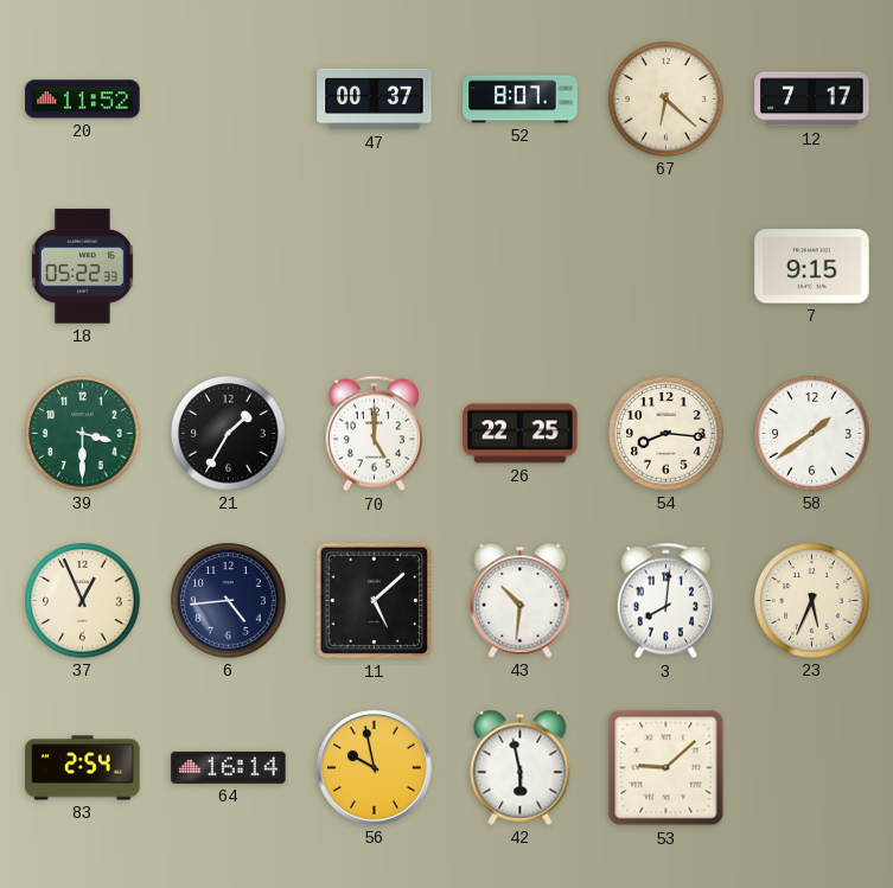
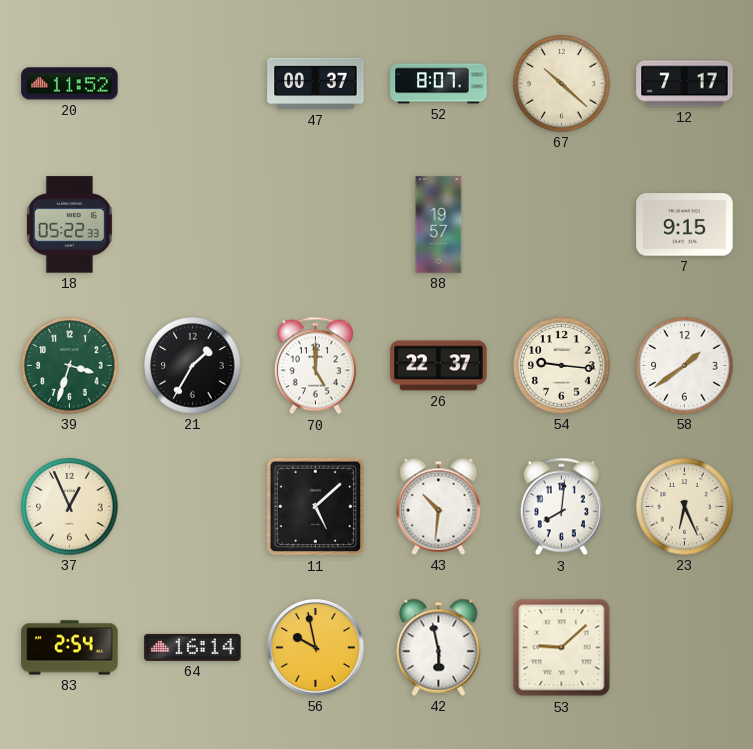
67: 6:22 -> 10:22 (562, 84)
88: none -> 19:57 (439, 225)
39: 3:30 -> 3:33 (70, 366)
26: 22:25 -> 22:37 (439, 366)
54: 8:16 -> 9:16 (562, 366)
6: 4:44 -> none (229, 601)
23: 5:34 -> 6:26 (685, 507)
